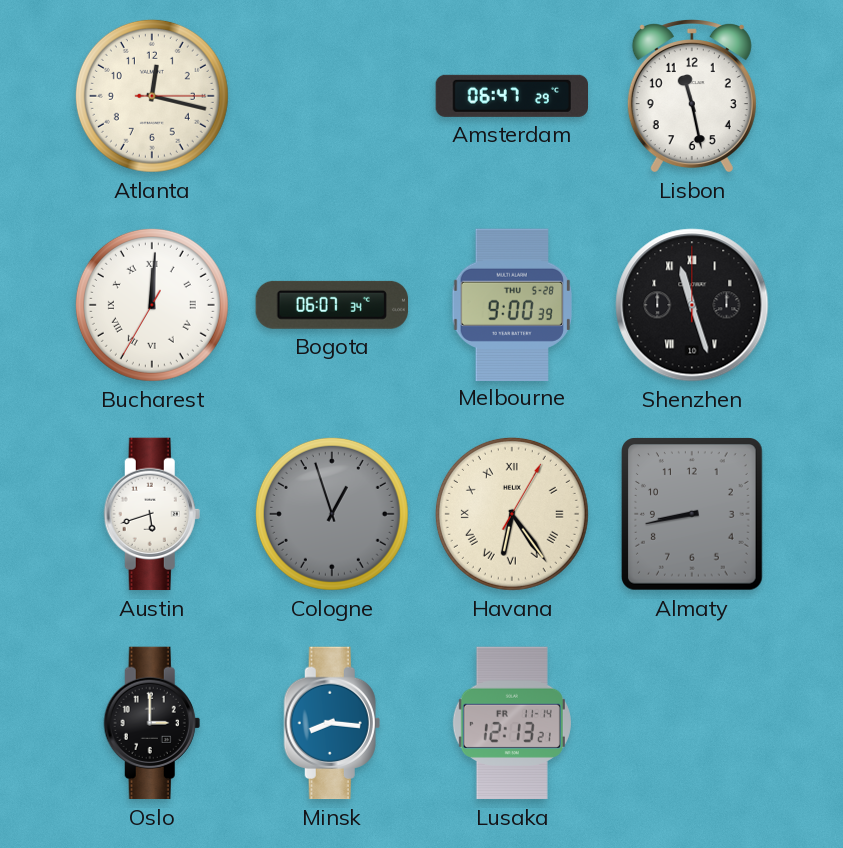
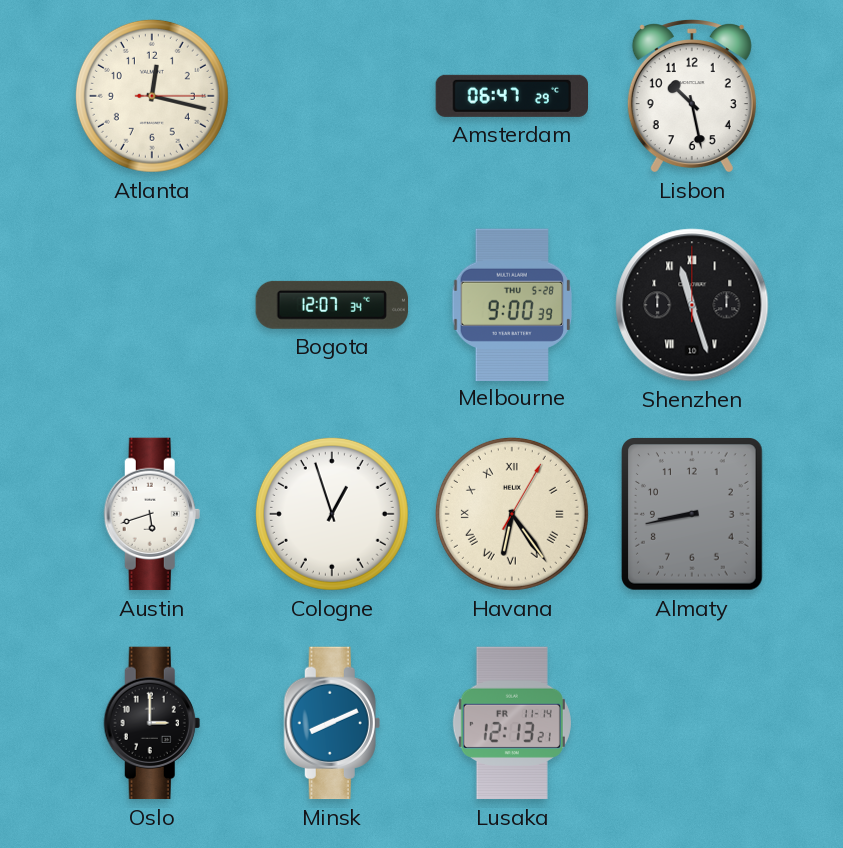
Lisbon: 11:28 -> 10:28 (692, 97)
Bucharest: 12:00 -> none (152, 305)
Bogota: 06:07 -> 12:07 (331, 305)
Cologne dial: grey -> white (332, 514)
Minsk: 8:16 -> 8:11 (332, 723)
